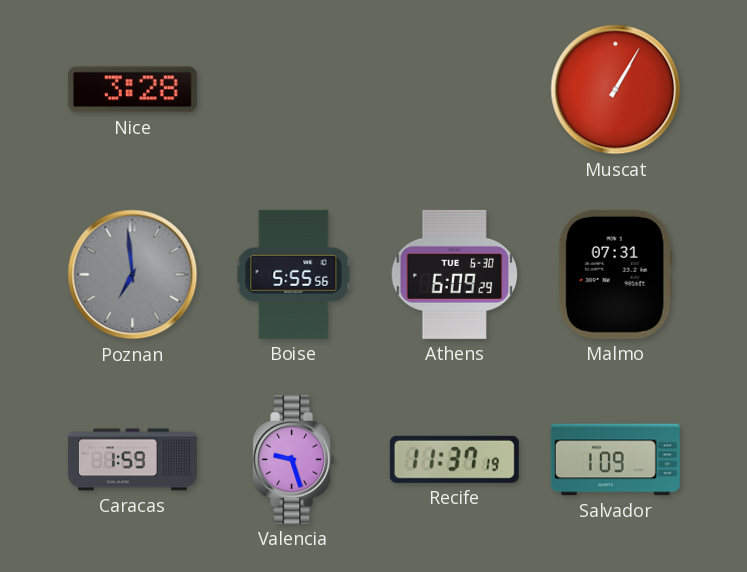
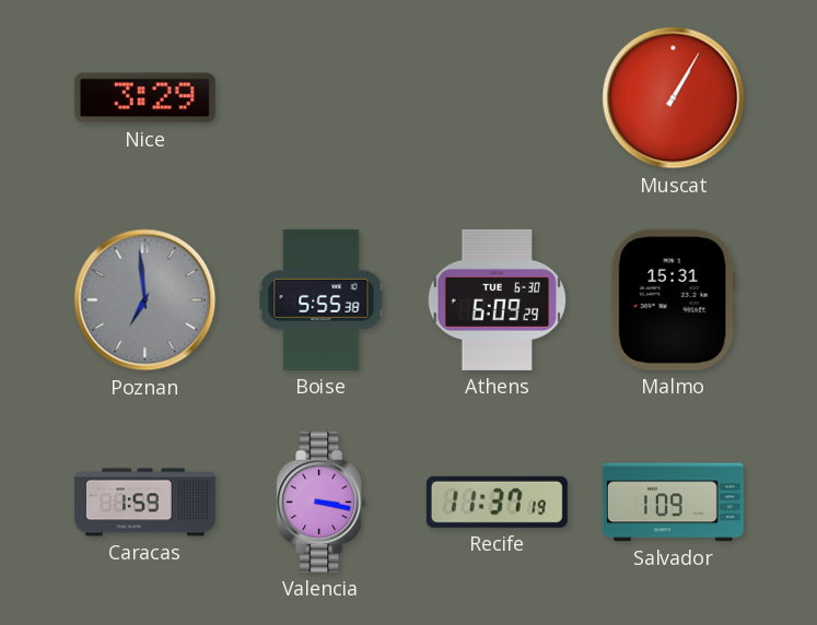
Nice: 3:28 -> 3:29 (144, 98)
Boise: 5:55:56 -> 5:55:38 (322, 299)
Malmo: 07:31 -> 15:31 (673, 299)
Valencia: 9:27 -> 3:17 (322, 502)
